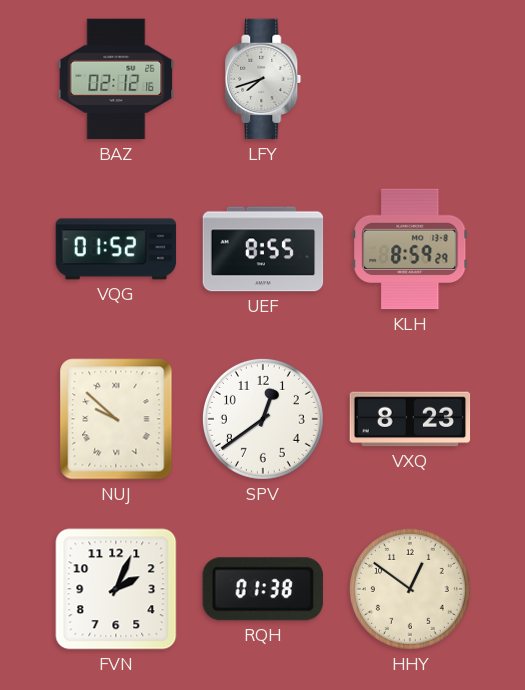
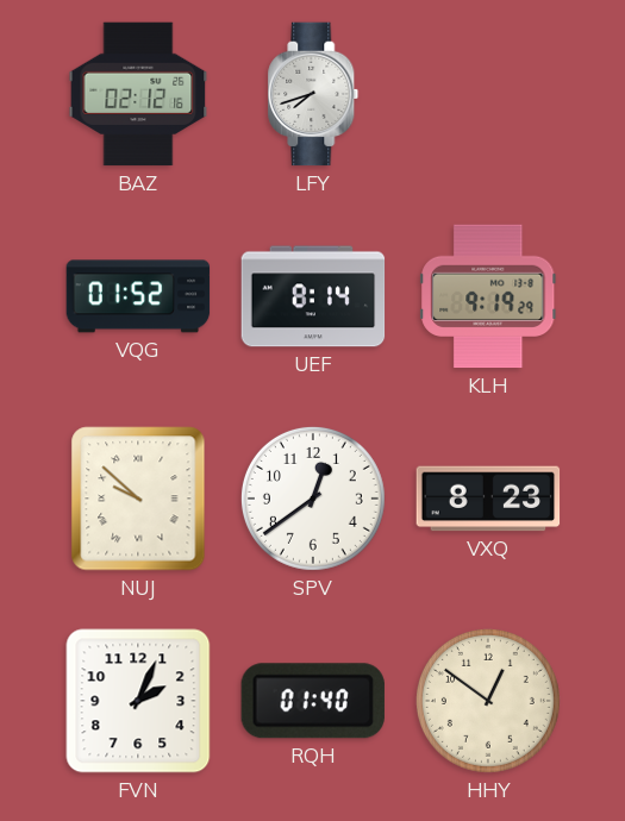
UEF: 8:55 -> 8:14 (313, 296)
KLH: 8:59 -> 9:19 (488, 296)
RQH: 01:38 -> 01:40 (313, 701)
